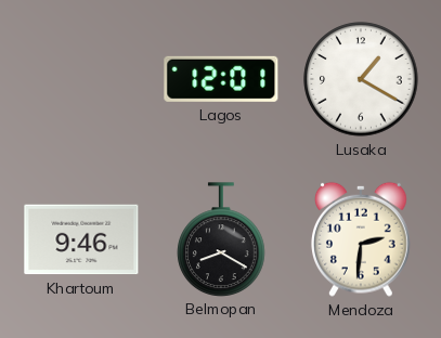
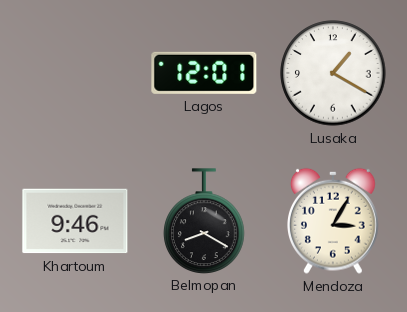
Mendoza: 2:31 -> 3:05 (334, 221)
